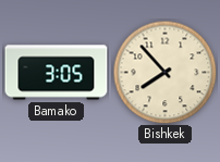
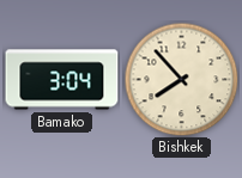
Bamako: 3:05 -> 3:04 (62, 80)
